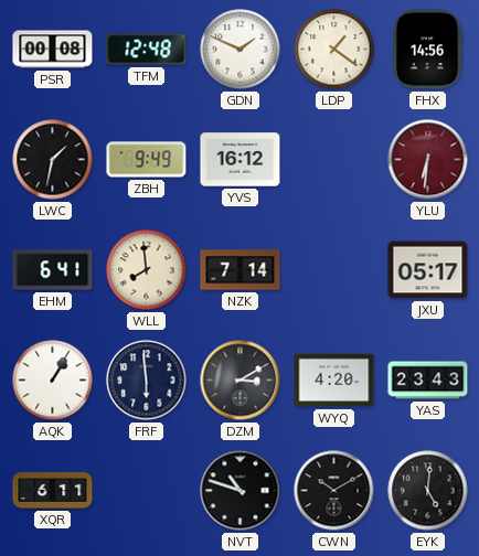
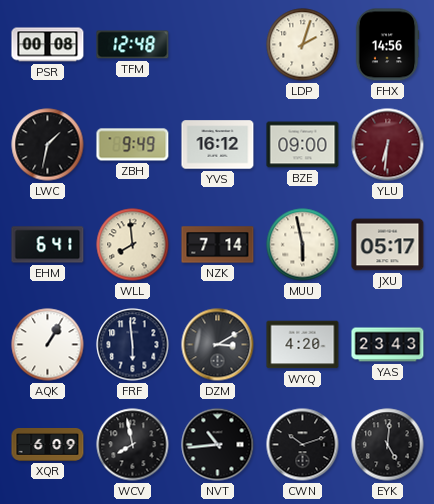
GDN: 1:49 -> none (241, 50)
LDP: 1:21 -> 2:03 (303, 45)
BZE: none -> 09:00 (303, 145)
MUU: none -> 5:58 (303, 245)
XQR: 6:11 -> 6:09 (48, 445)
WCV: none -> 7:58 (133, 445)
NVT: 10:48 -> 10:44 (218, 445)
CWN: 10:10 -> 10:12 (303, 445)
